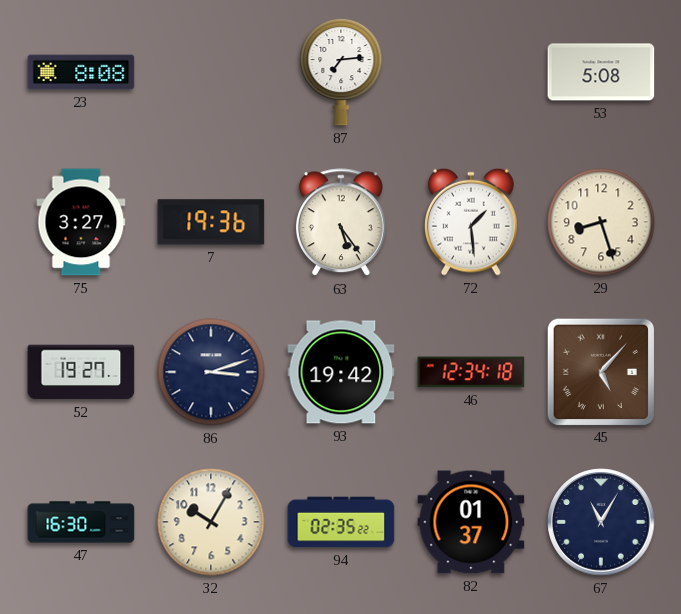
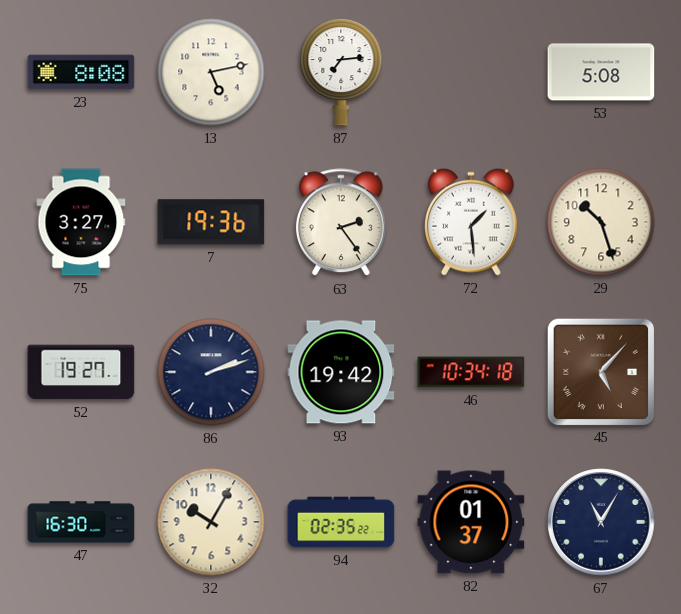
13: none -> 5:13 (211, 72)
63: 5:24 -> 2:24 (341, 223)
29: 8:27 -> 10:27 (601, 222)
86: 3:12 -> 2:12 (211, 372)
46: 12:34 -> 10:34 (471, 372)
